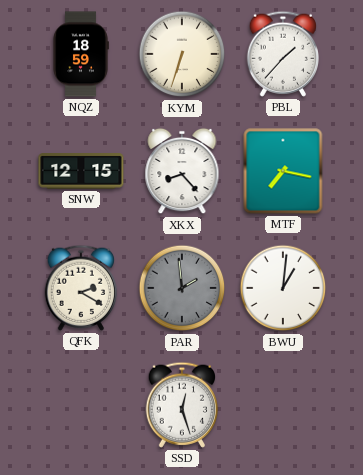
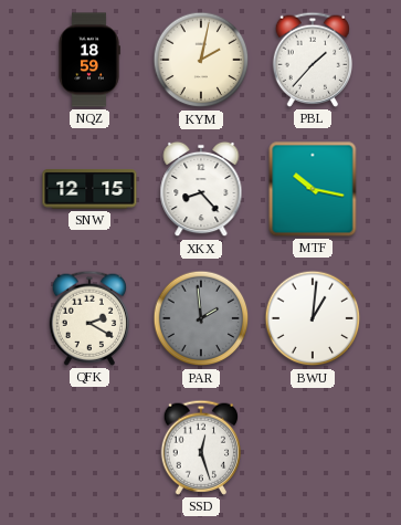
KYM: 6:33 -> 2:02 (201, 60)
MTF: 7:17 -> 10:17 (313, 189)
